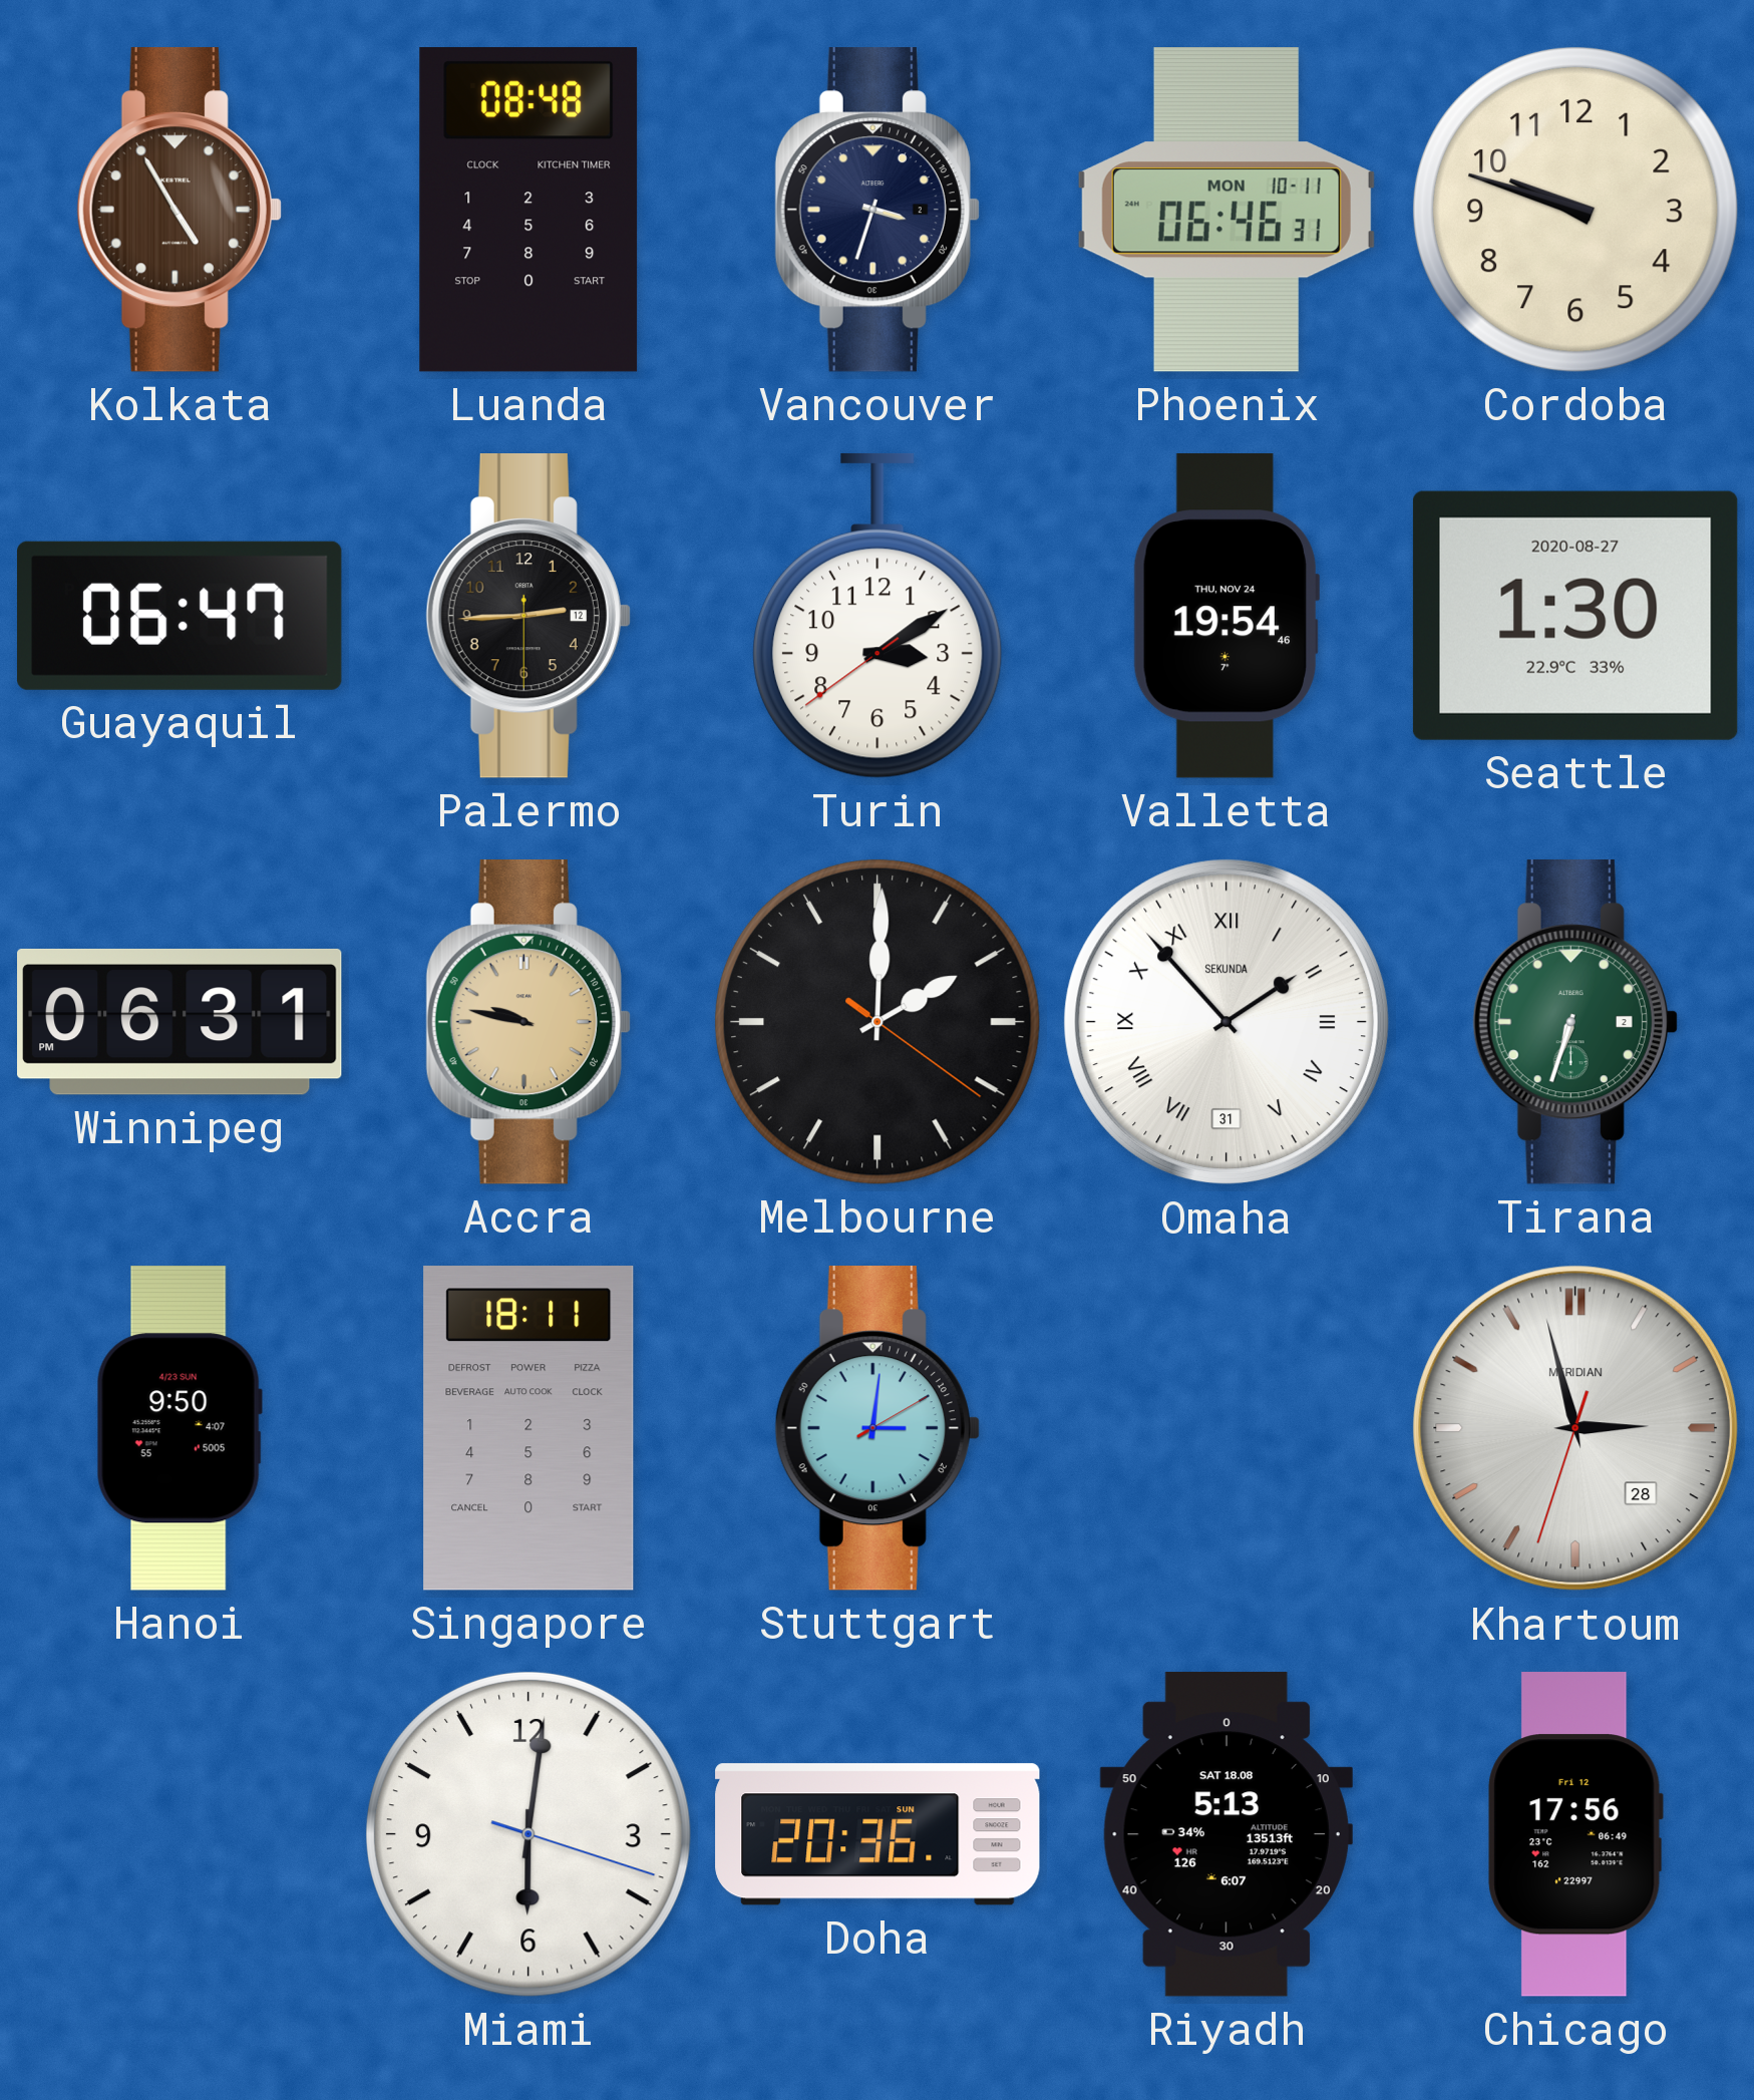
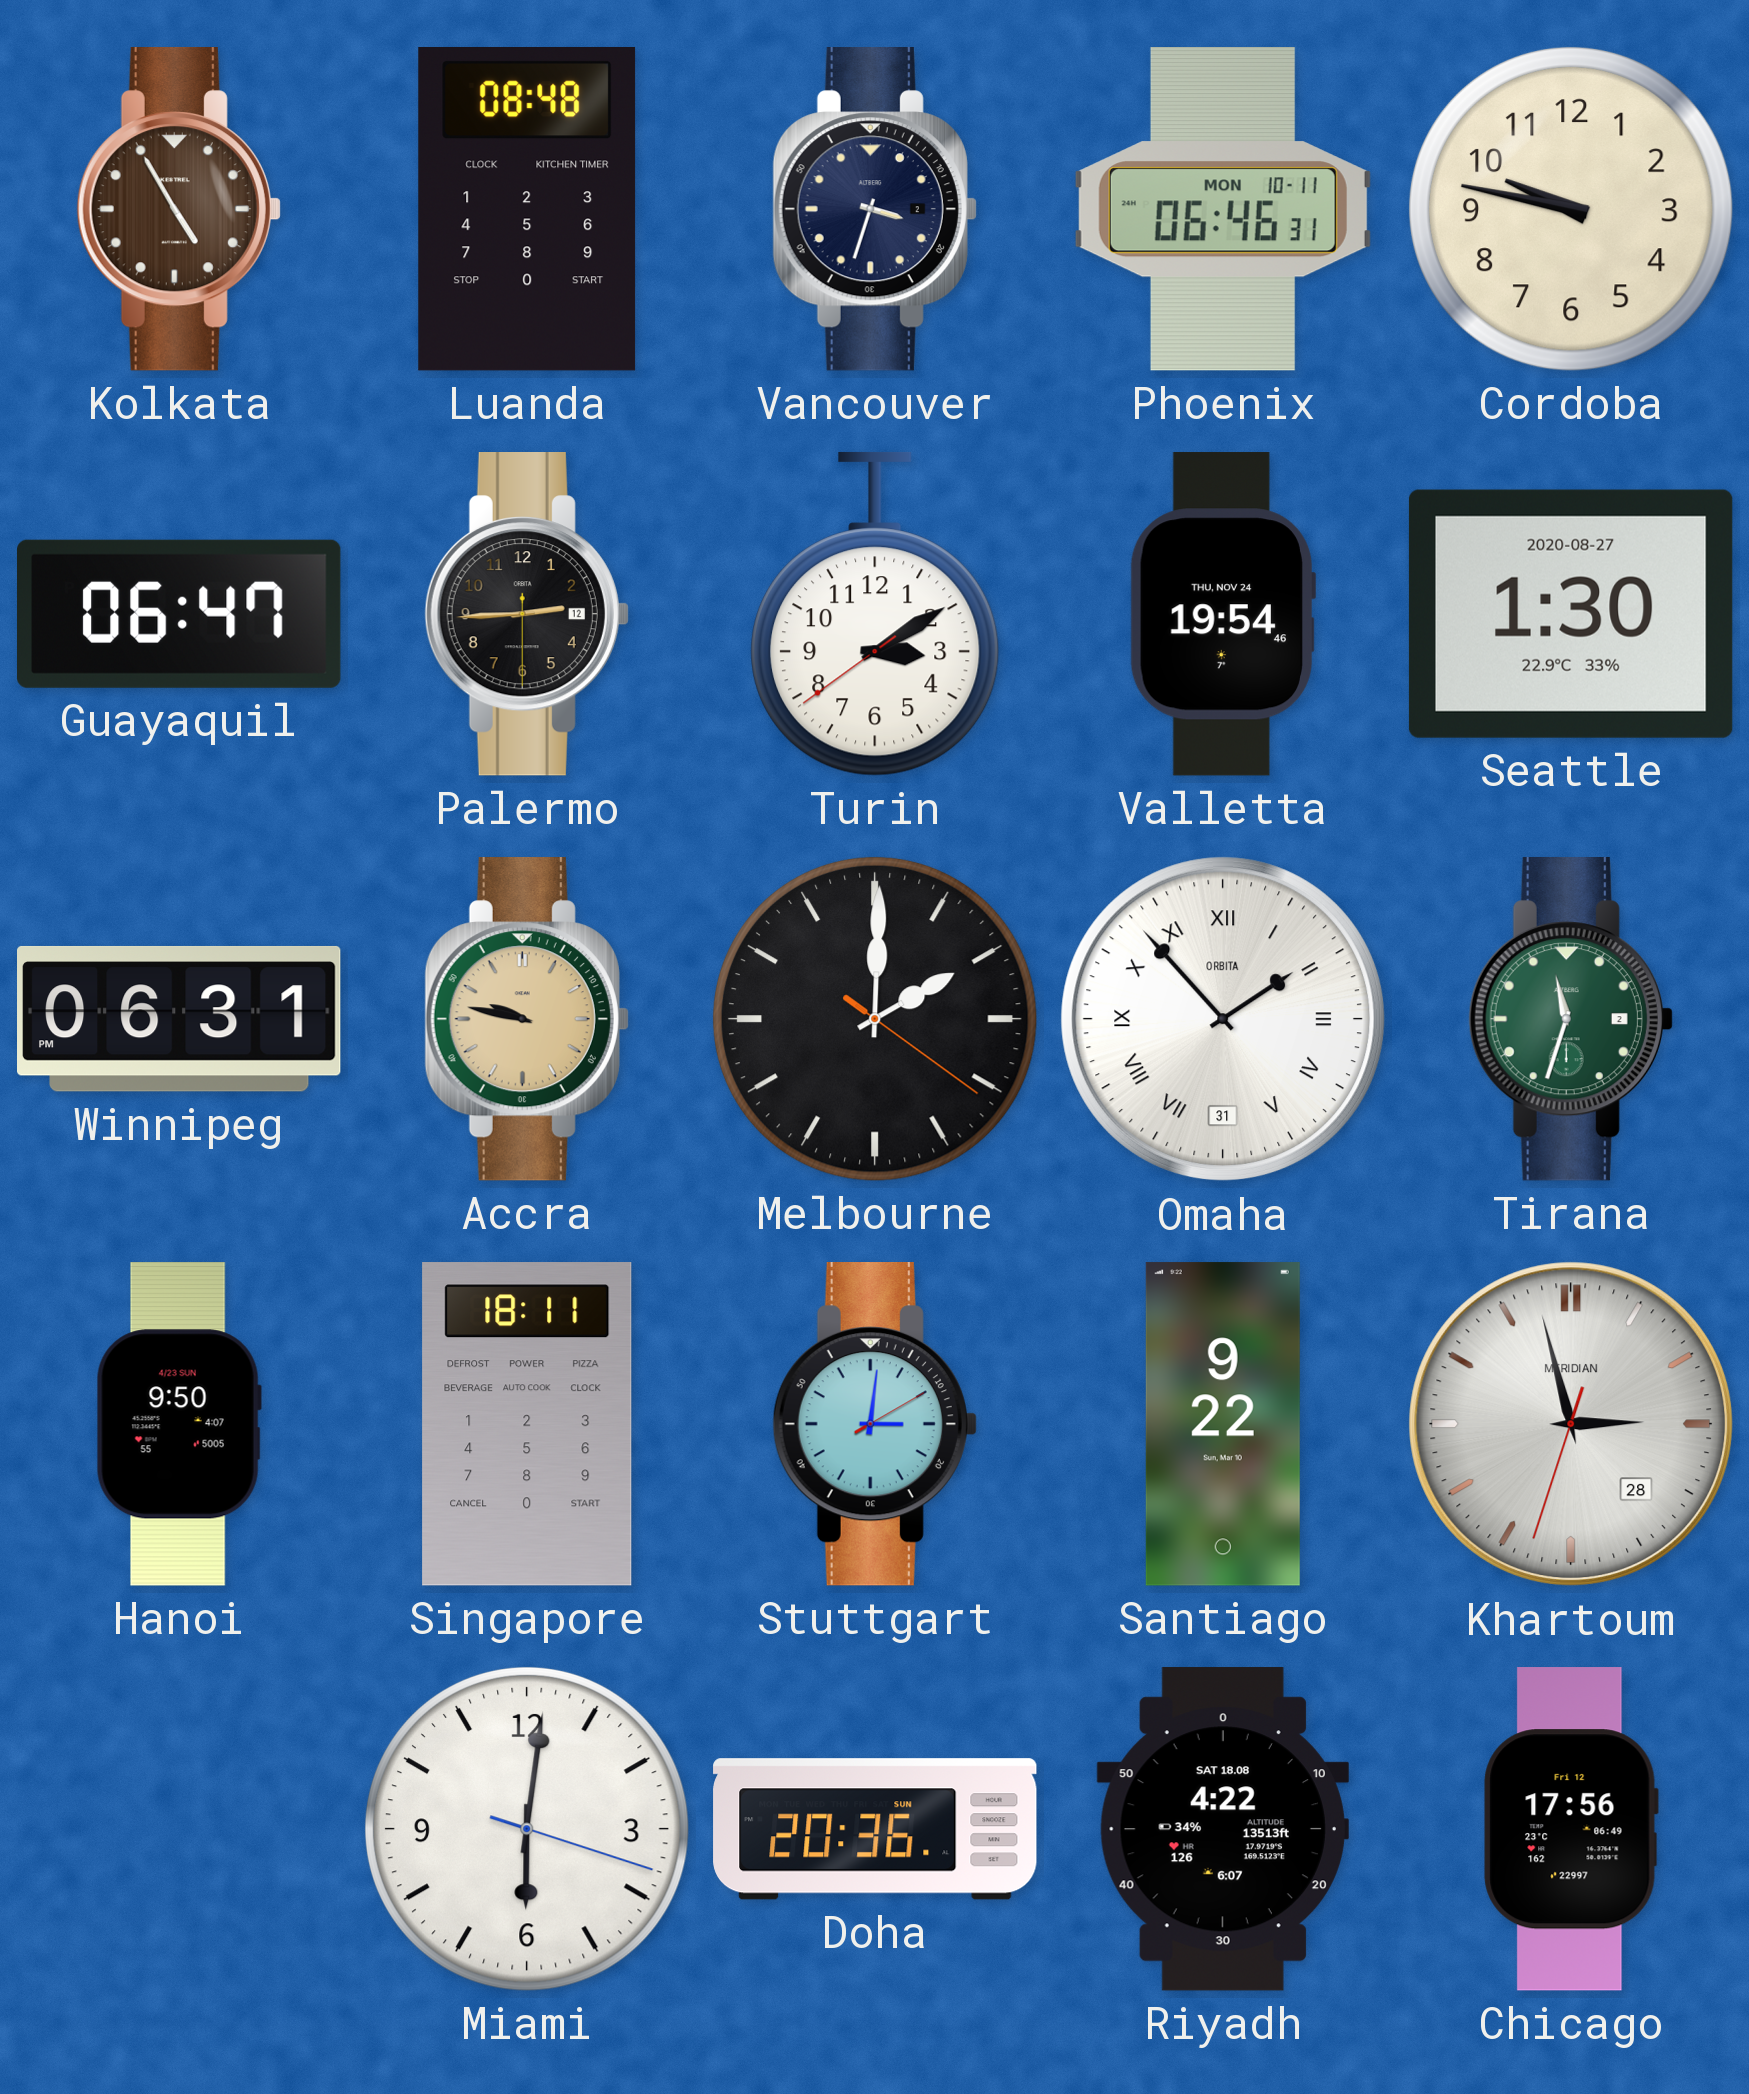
Cordoba: 9:48 -> 9:47 (1571, 209)
Omaha brand: SEKUNDA -> ORBITA (1223, 1019)
Tirana: 6:33 -> 11:33 (1571, 1020)
Santiago: none -> 9:22 (1223, 1424)
Riyadh: 5:13 -> 4:22 (1223, 1829)
